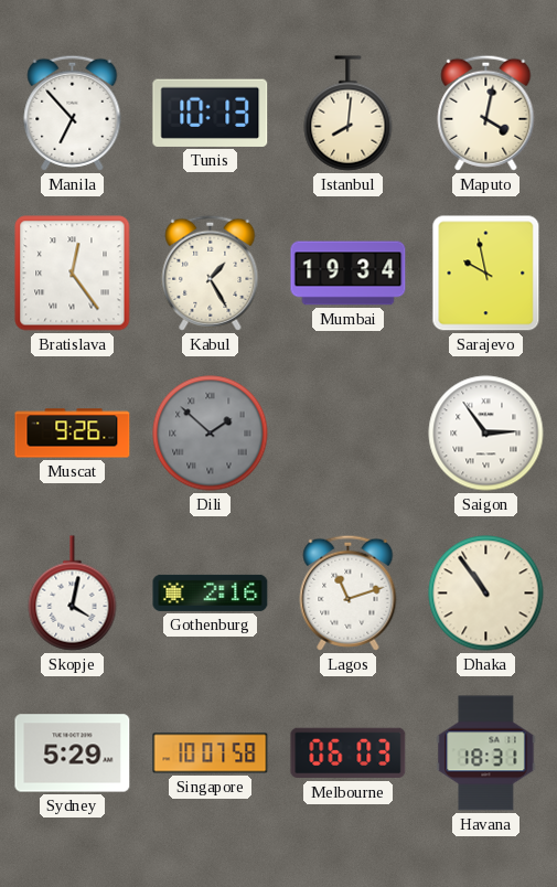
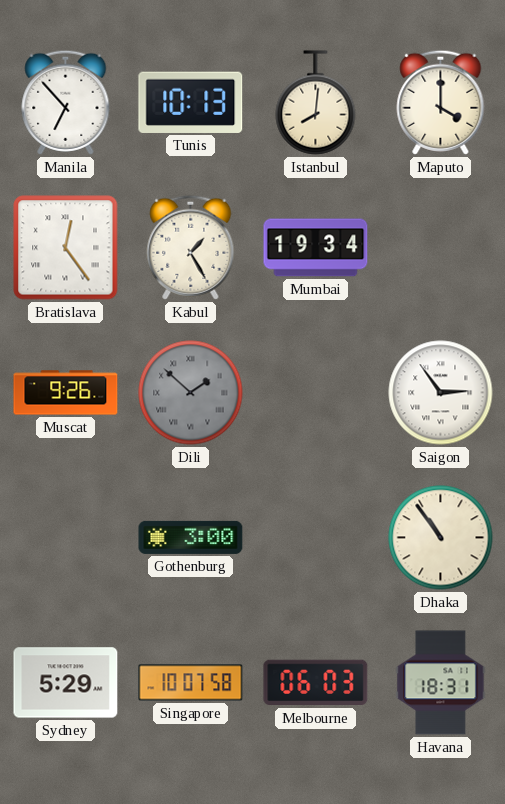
Maputo: 4:02 -> 4:00 (441, 102)
Sarajevo: 9:58 -> none (486, 274)
Skopje: 4:02 -> none (73, 594)
Gothenburg: 2:16 -> 3:00 (191, 537)
Lagos: 11:12 -> none (349, 592)
